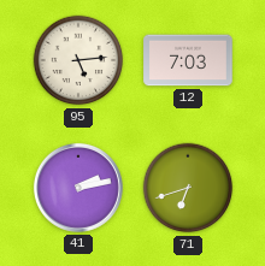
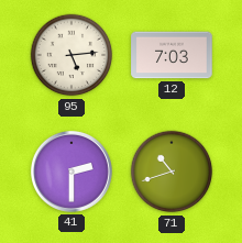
41: 2:13 -> 2:30 (71, 172)
71: 6:42 -> 10:42 (172, 172)
